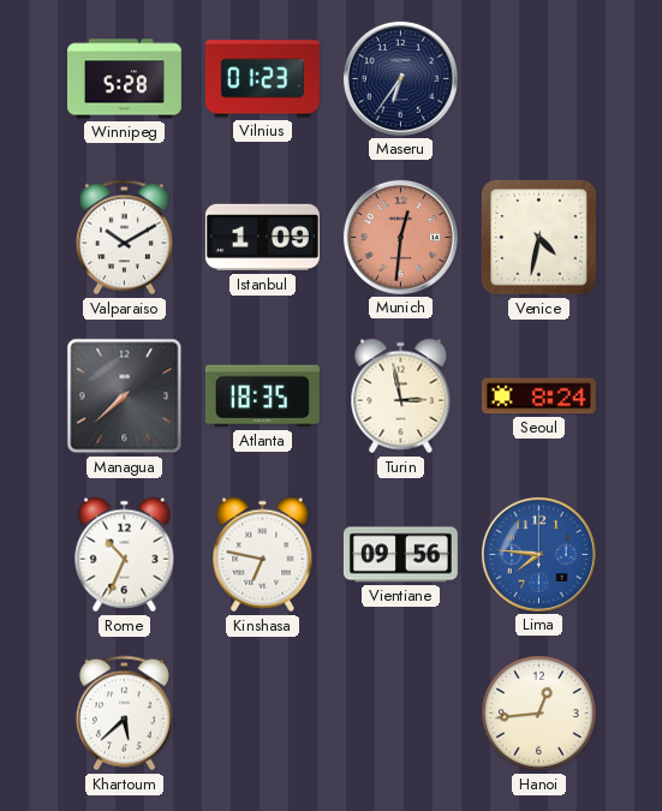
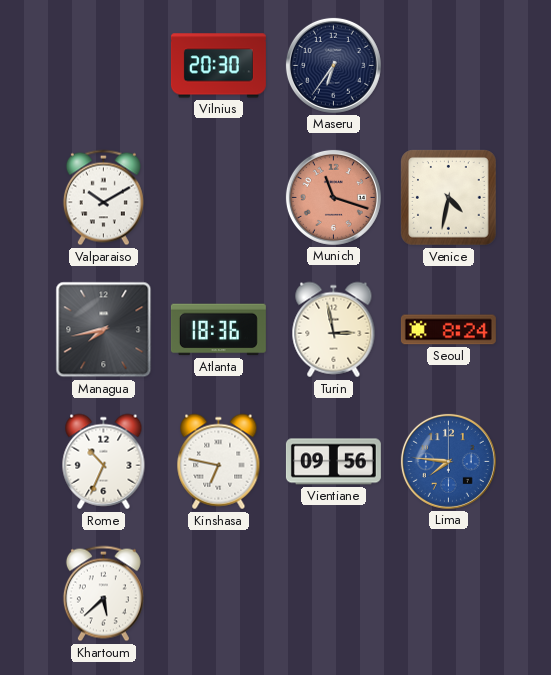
Winnipeg: 5:28 -> none (124, 79)
Vilnius: 01:23 -> 20:30 (218, 66)
Istanbul: 1:09 -> none (262, 238)
Munich: 12:31 -> 11:18 (333, 197)
Managua: 7:38 -> 7:43 (104, 330)
Atlanta: 18:35 -> 18:36 (218, 330)
Hanoi: 12:44 -> none (539, 714)
